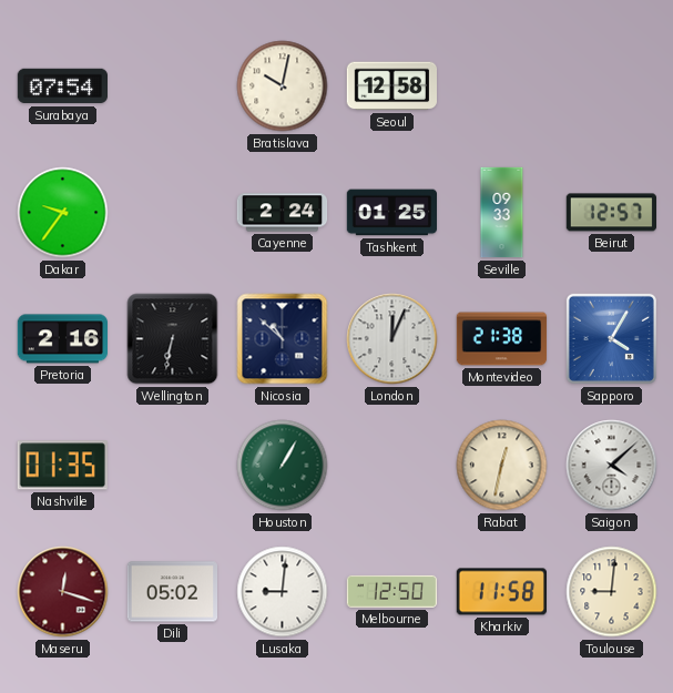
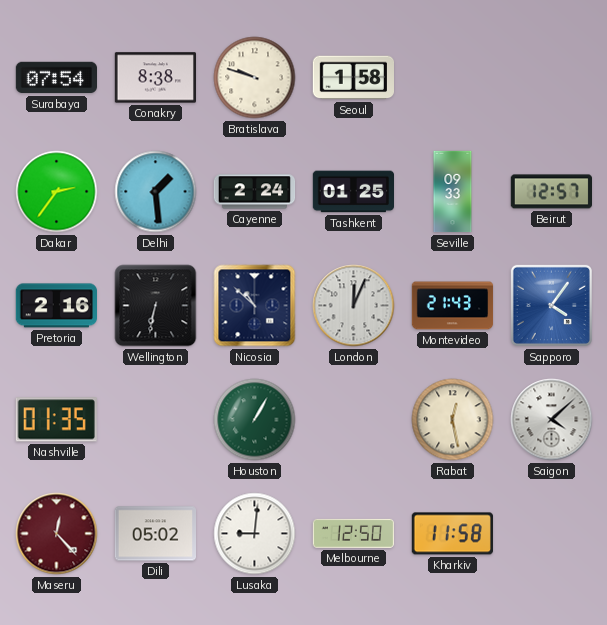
Conakry: none -> 8:38 (155, 78)
Bratislava: 10:02 -> 9:48 (255, 78)
Seoul: 12:58 -> 1:58 (353, 78)
Dakar: 9:36 -> 2:36 (57, 192)
Delhi: none -> 1:29 (156, 192)
Montevideo: 21:38 -> 21:43 (453, 306)
Sapporo: 4:05 -> 4:06 (551, 305)
Rabat: 12:32 -> 12:28 (453, 420)
Maseru: 12:18 -> 12:23 (57, 534)
Toulouse: 9:01 -> none (612, 592)
